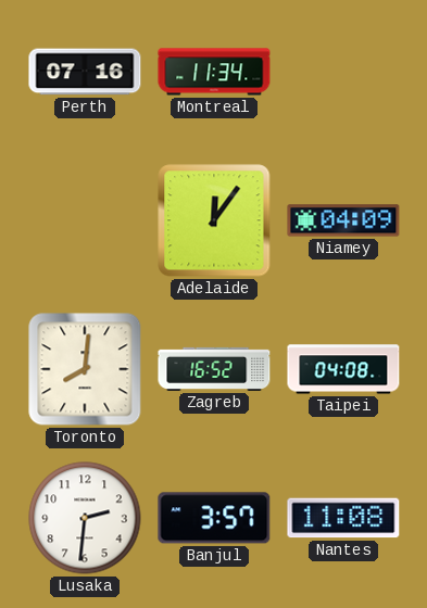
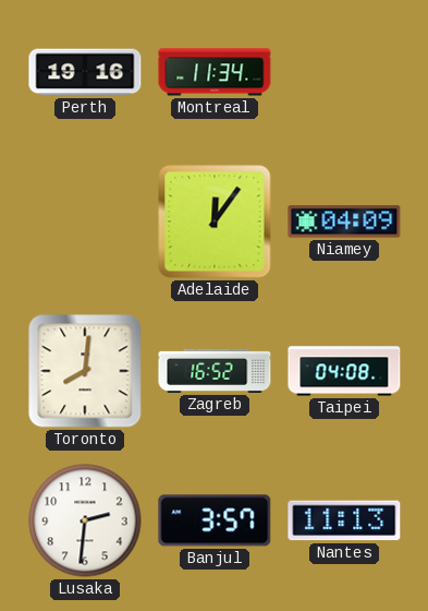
Perth: 07:16 -> 19:16 (85, 72)
Nantes: 11:08 -> 11:13 (344, 520)
